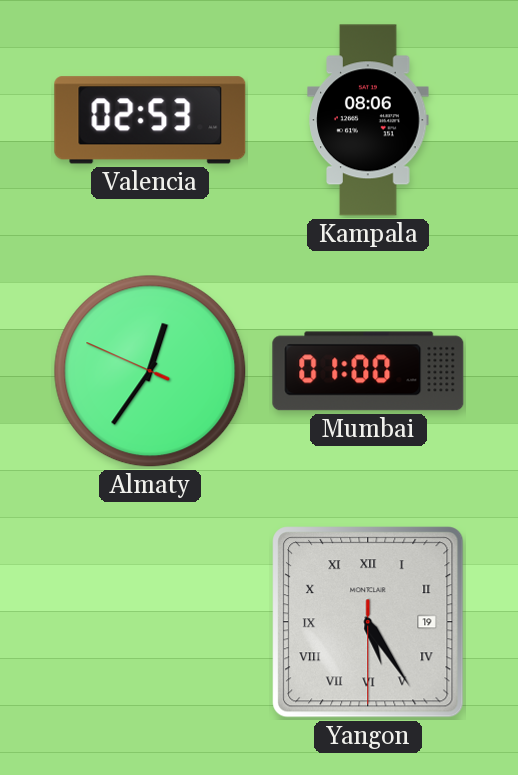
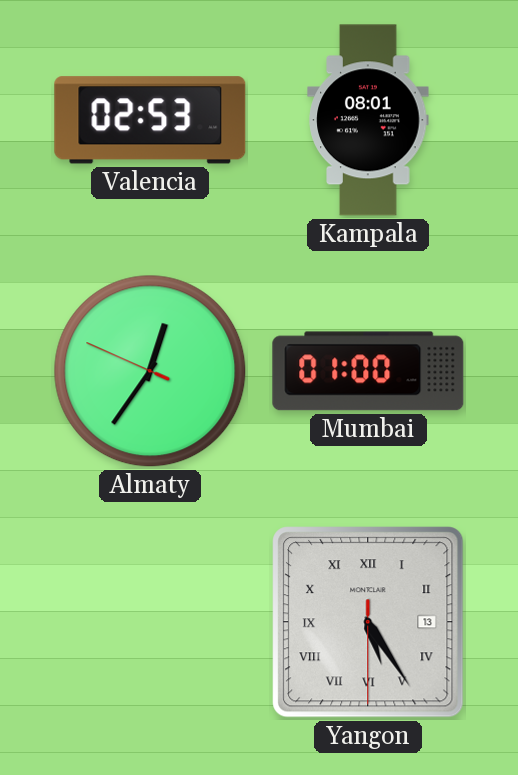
Kampala: 08:06 -> 08:01 (368, 120)
Yangon date: 19 -> 13 (368, 622)
